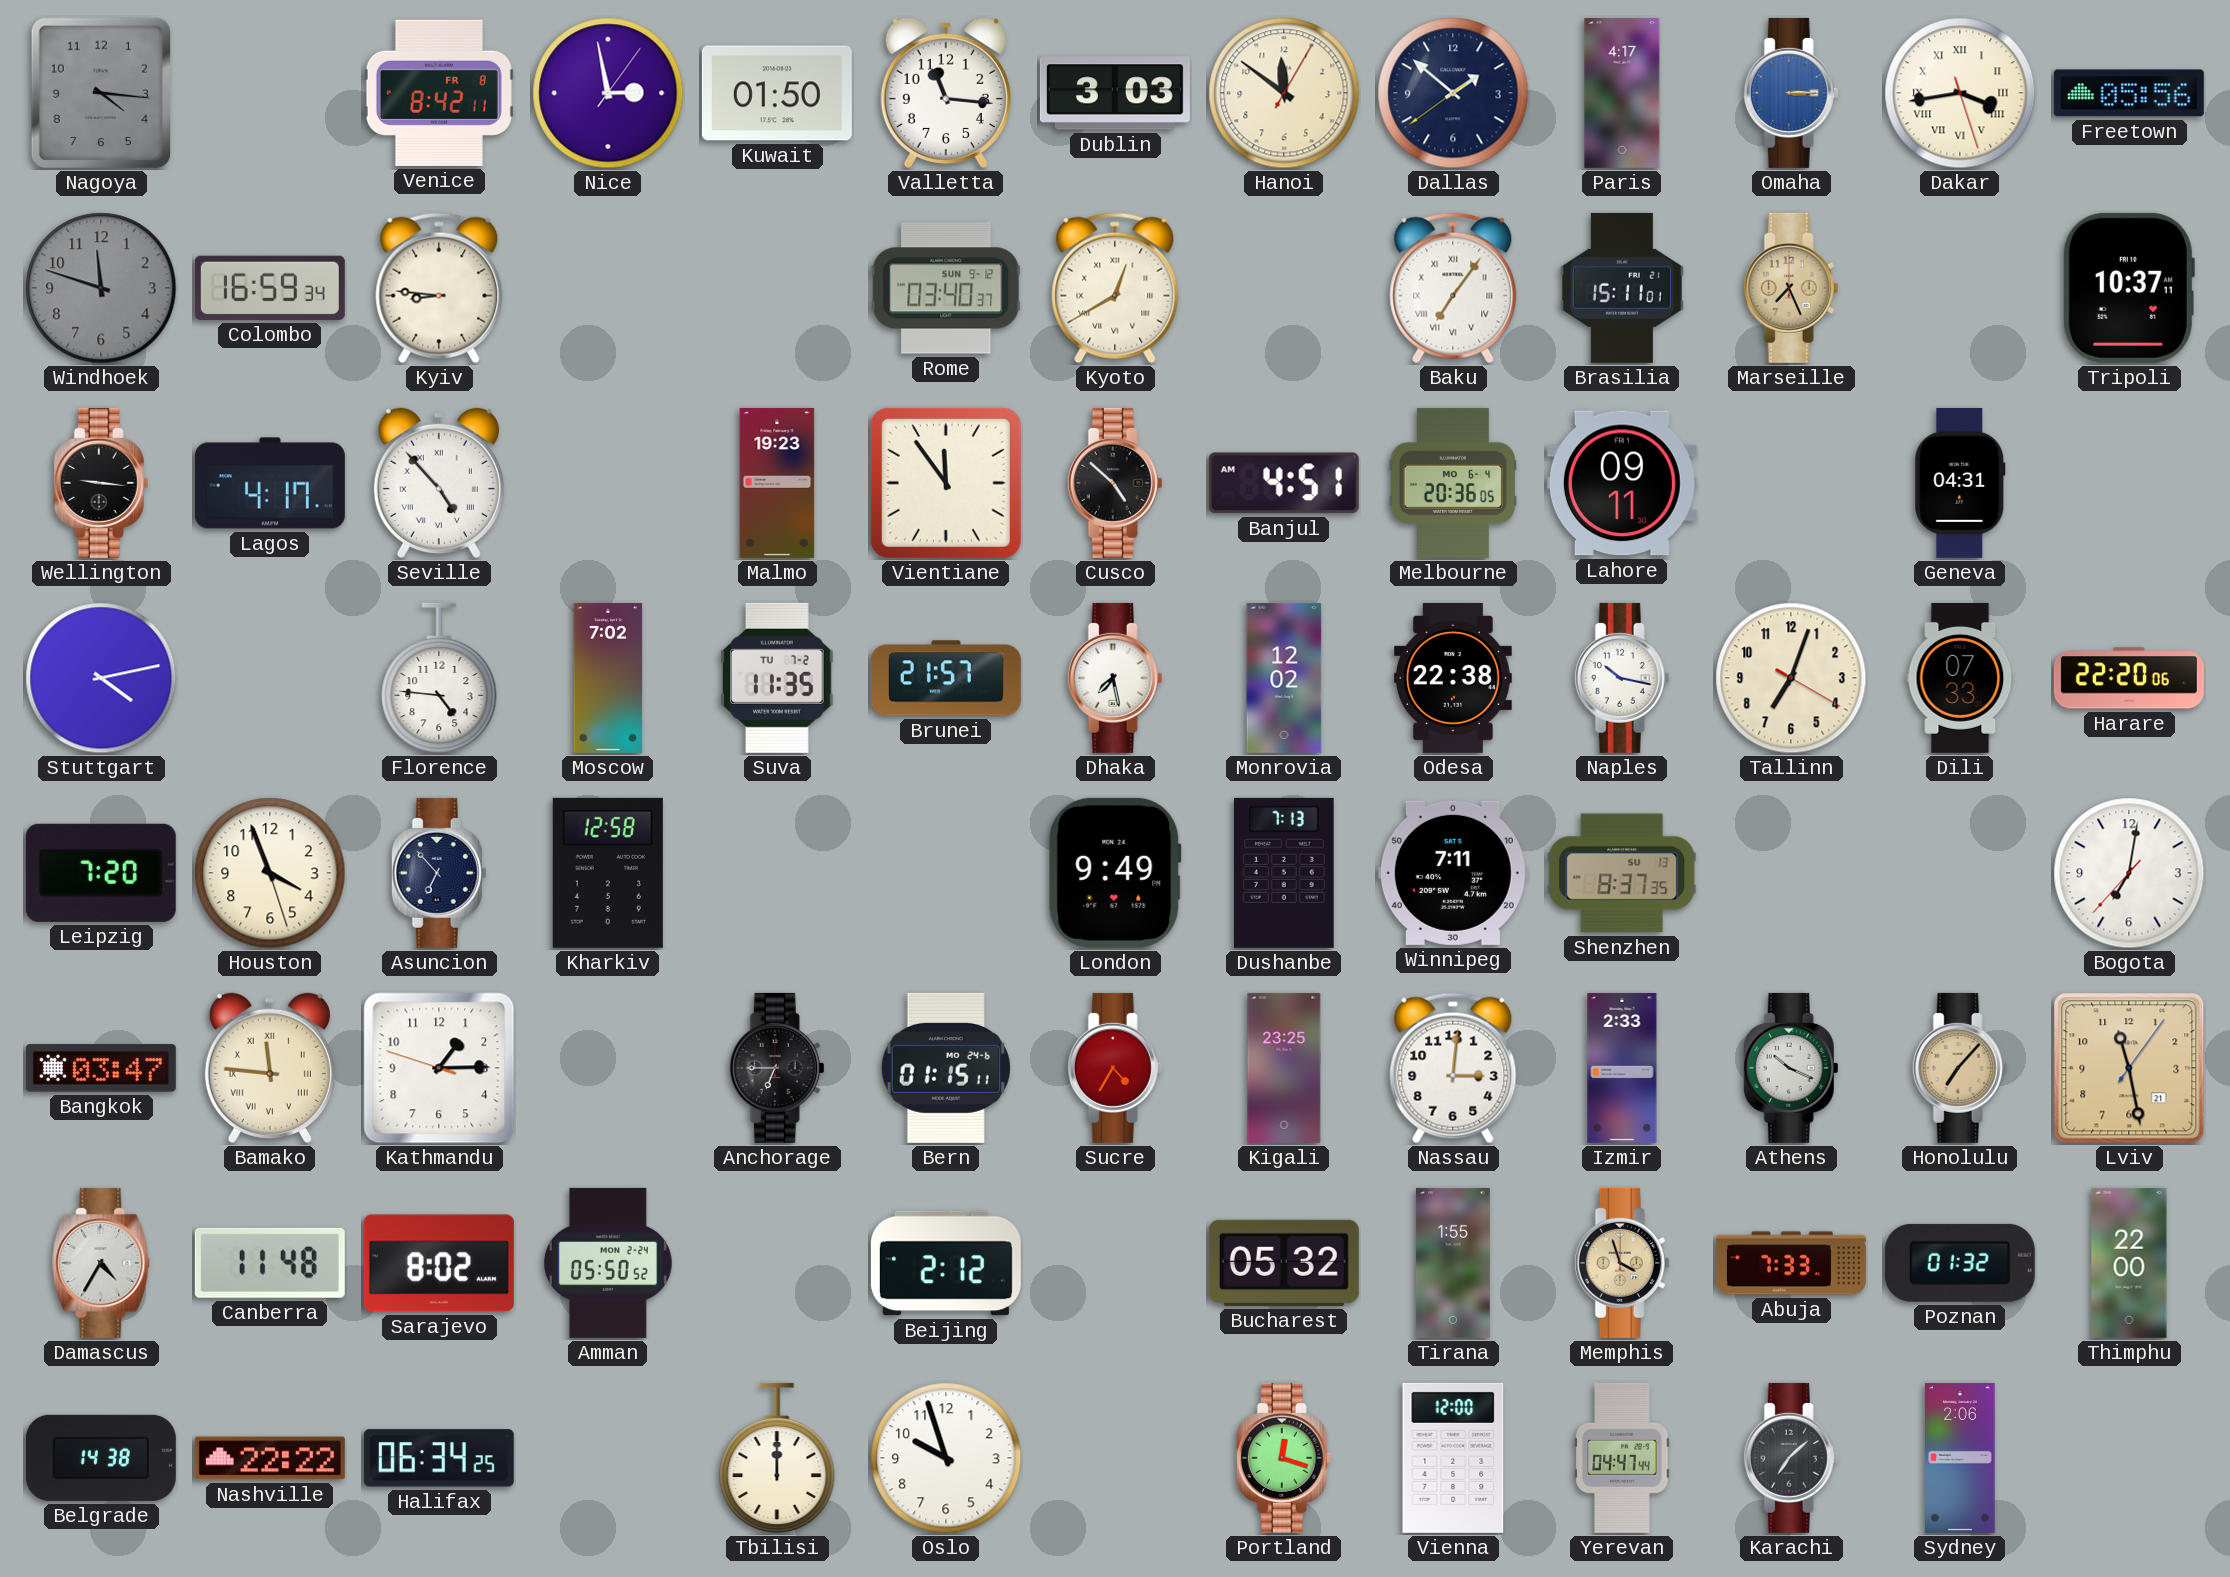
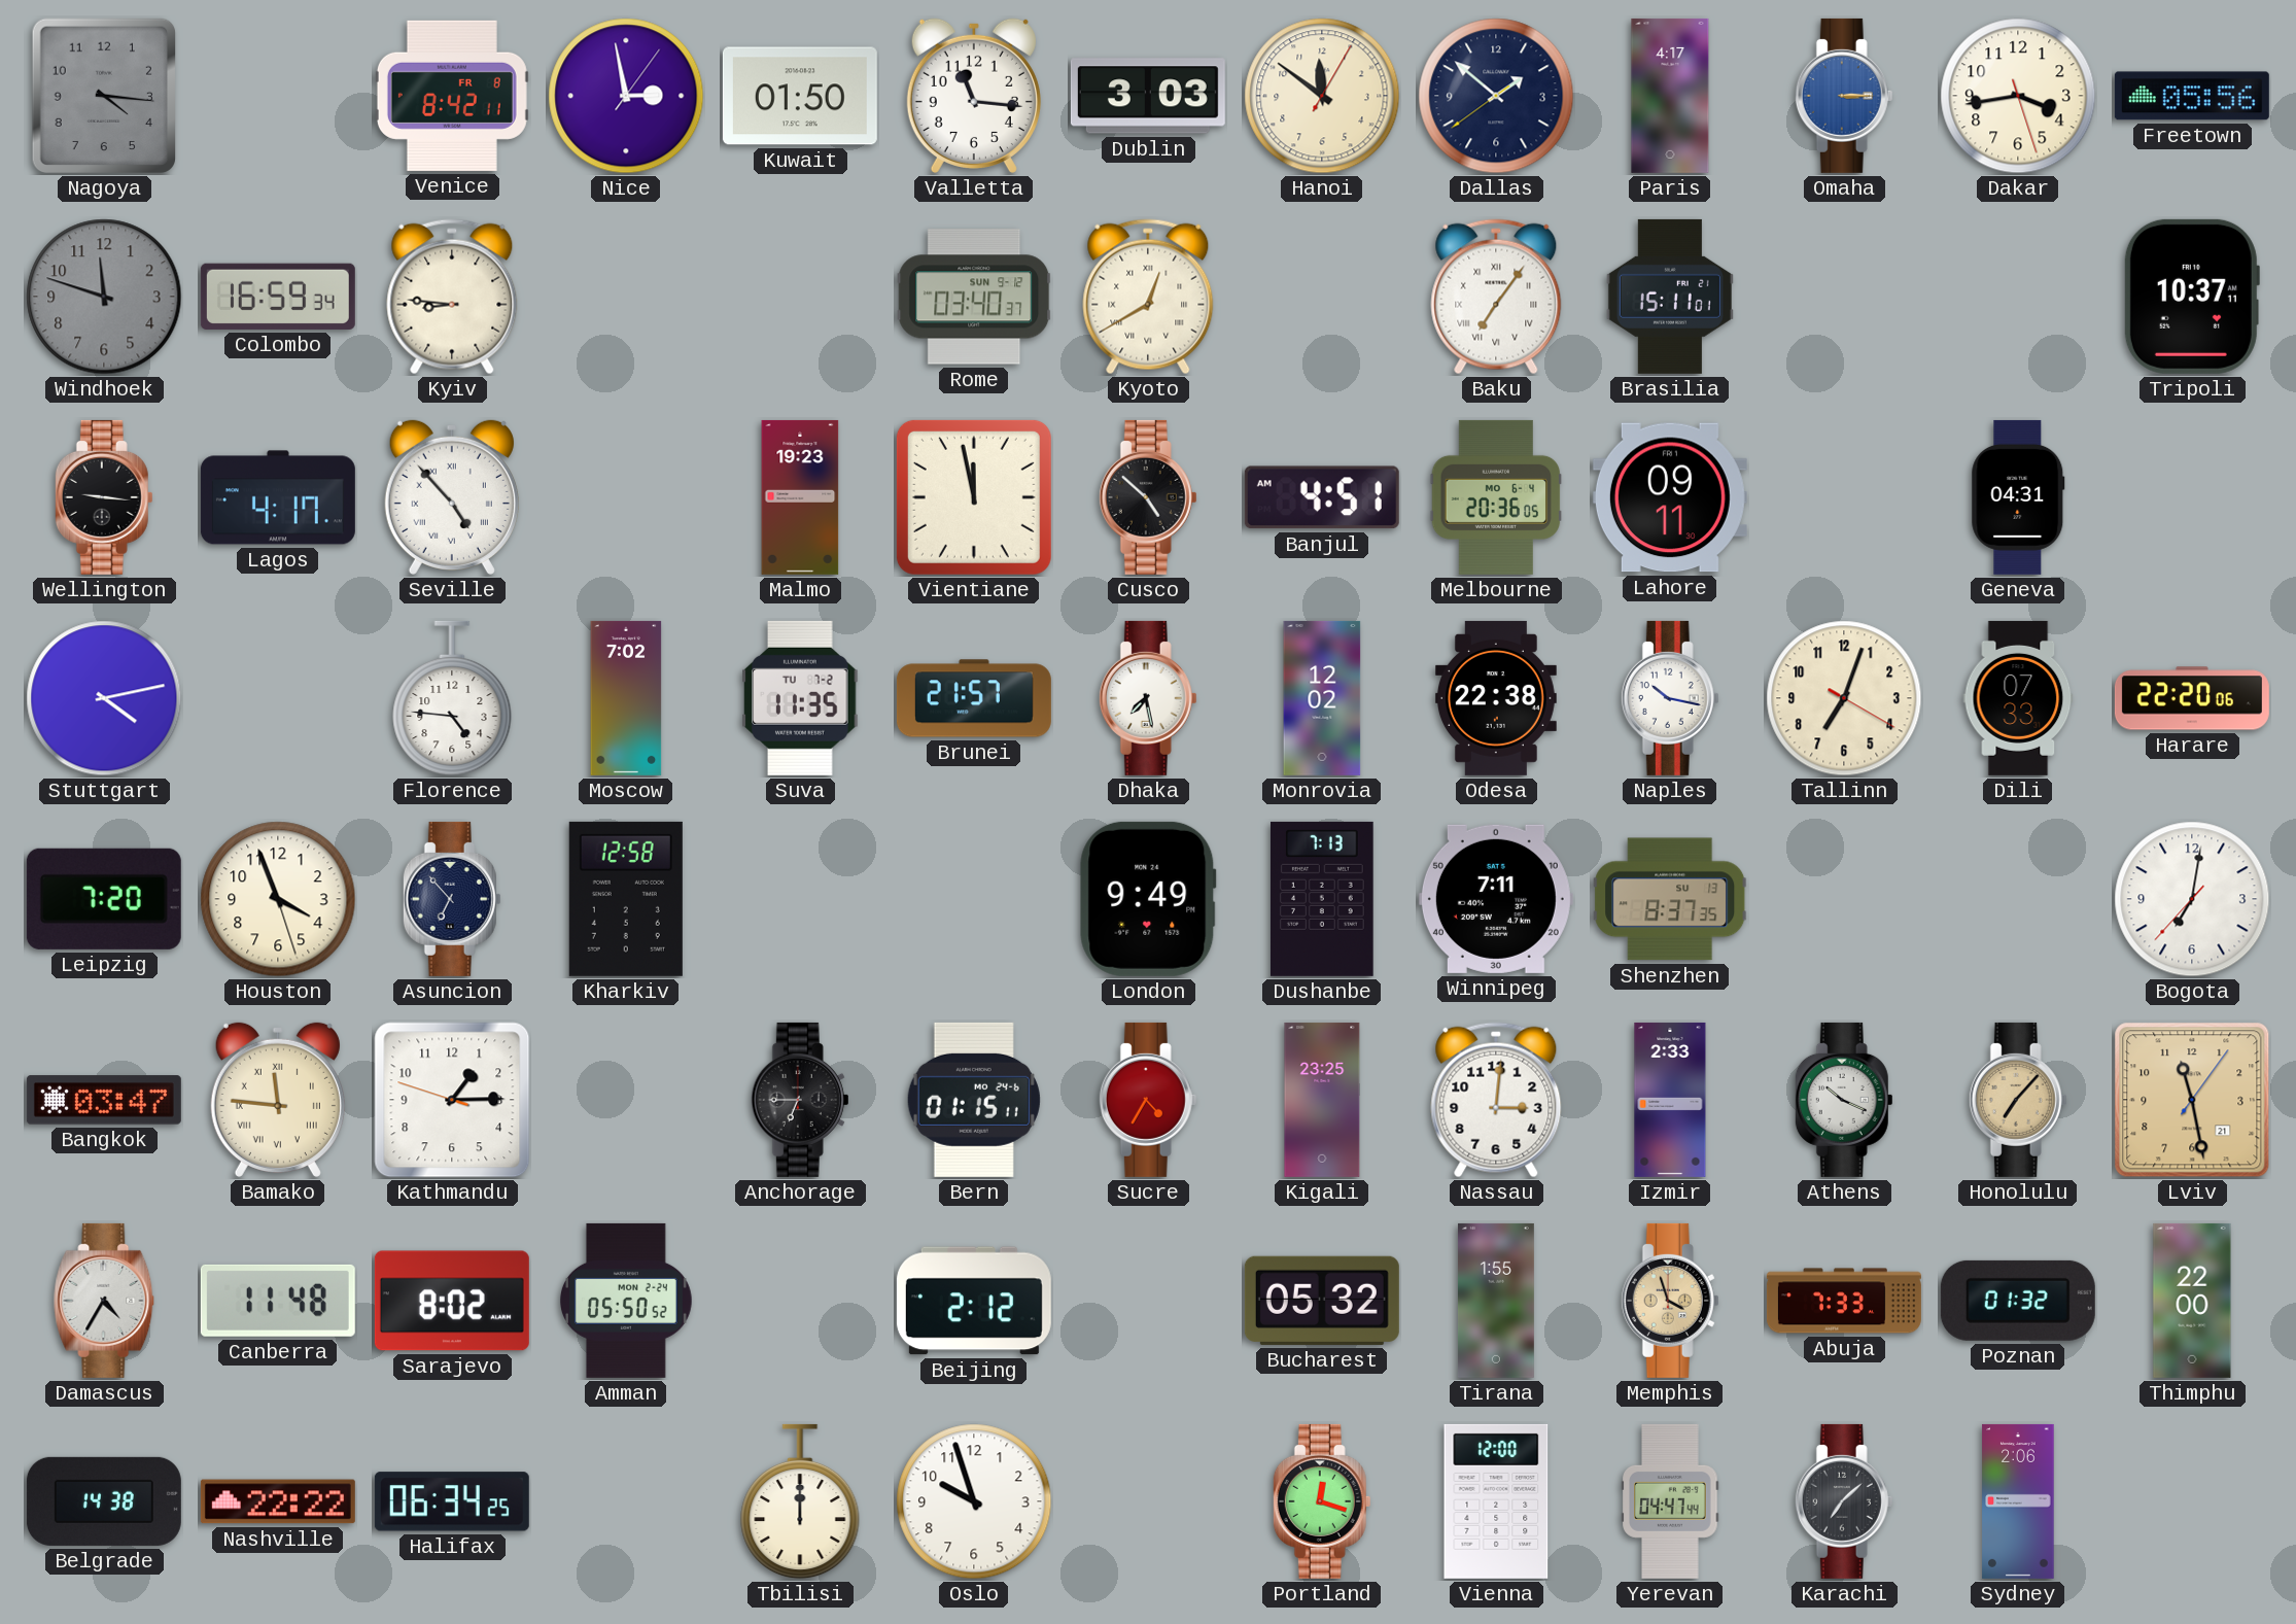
Dakar numerals: Roman -> Arabic (2018, 96)
Marseille: 7:26 -> none (1791, 288)
Vientiane: 11:54 -> 11:58 (974, 497)
